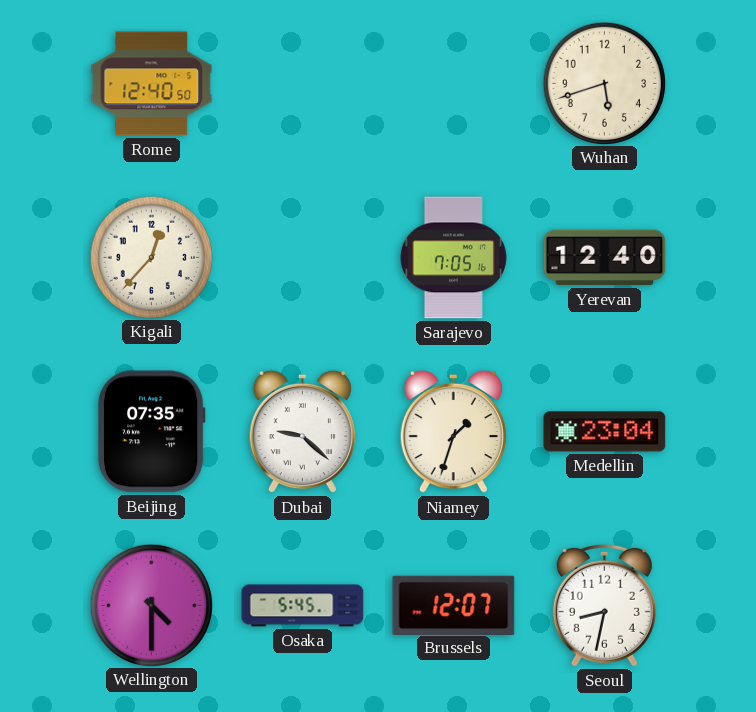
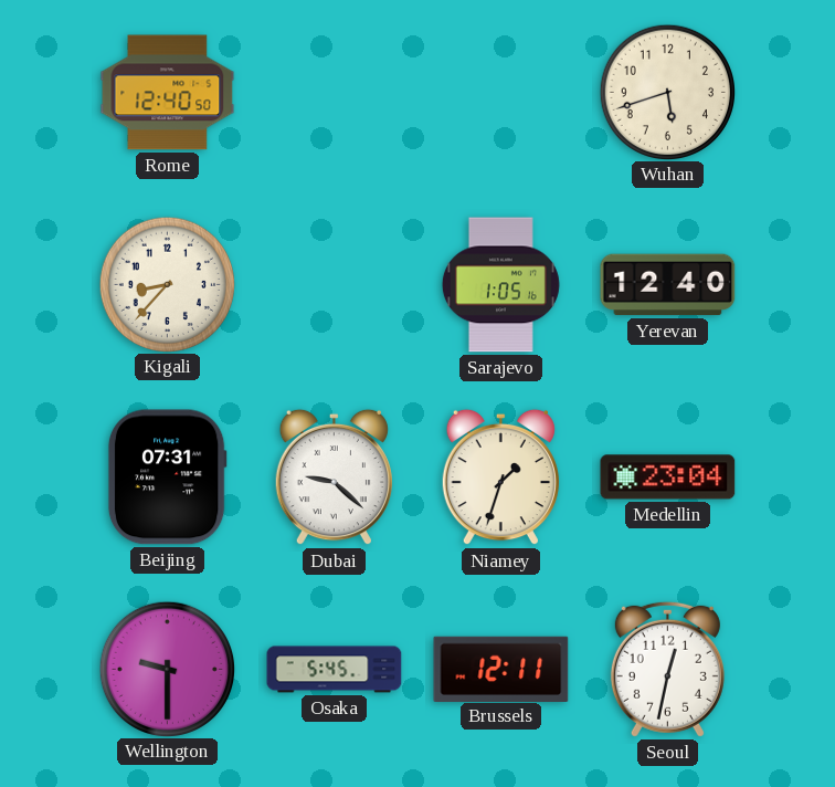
Kigali: 12:37 -> 8:37 (167, 284)
Sarajevo: 7:05 -> 1:05 (500, 285)
Beijing: 07:35 -> 07:31 (167, 478)
Wellington: 4:30 -> 9:30 (167, 669)
Brussels: 12:07 -> 12:11 (501, 669)
Seoul: 8:32 -> 12:32 (667, 669)
